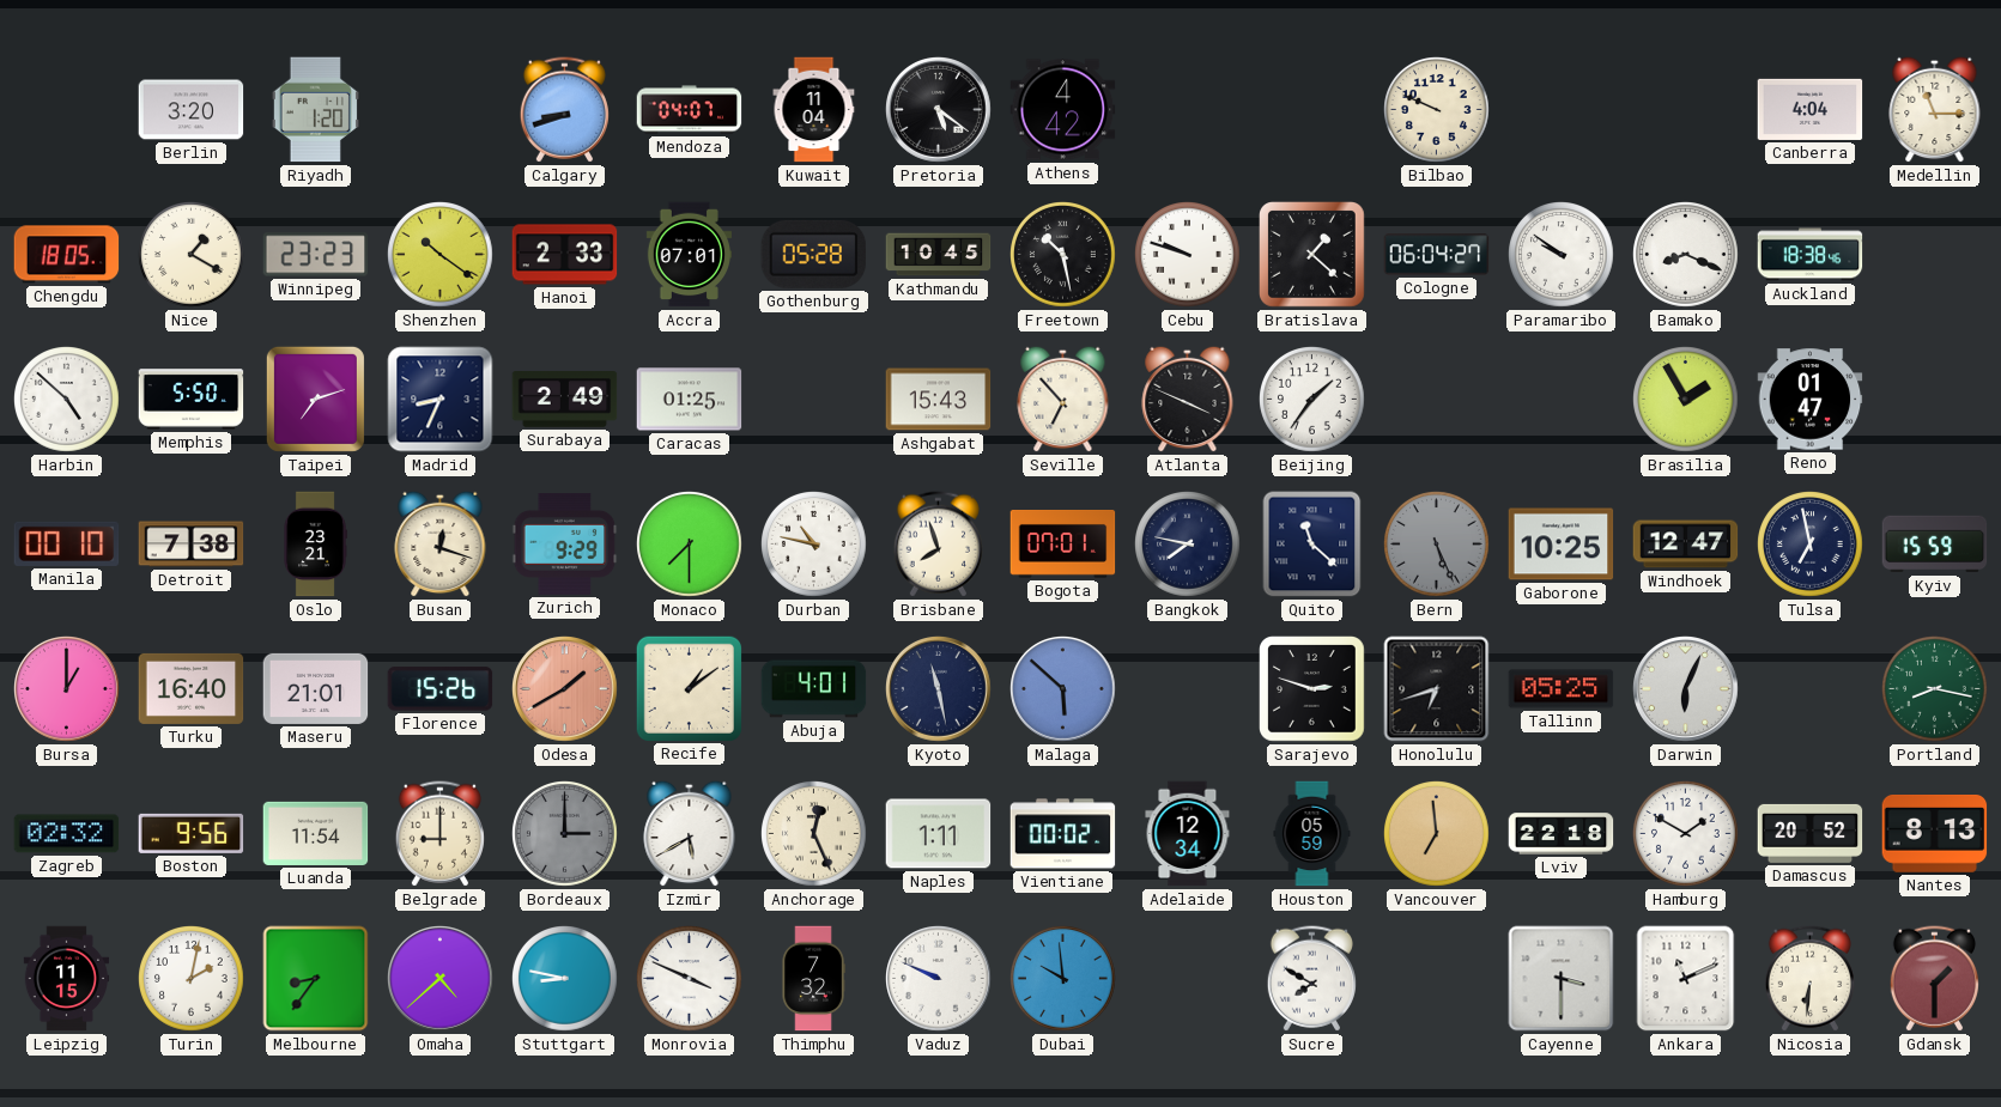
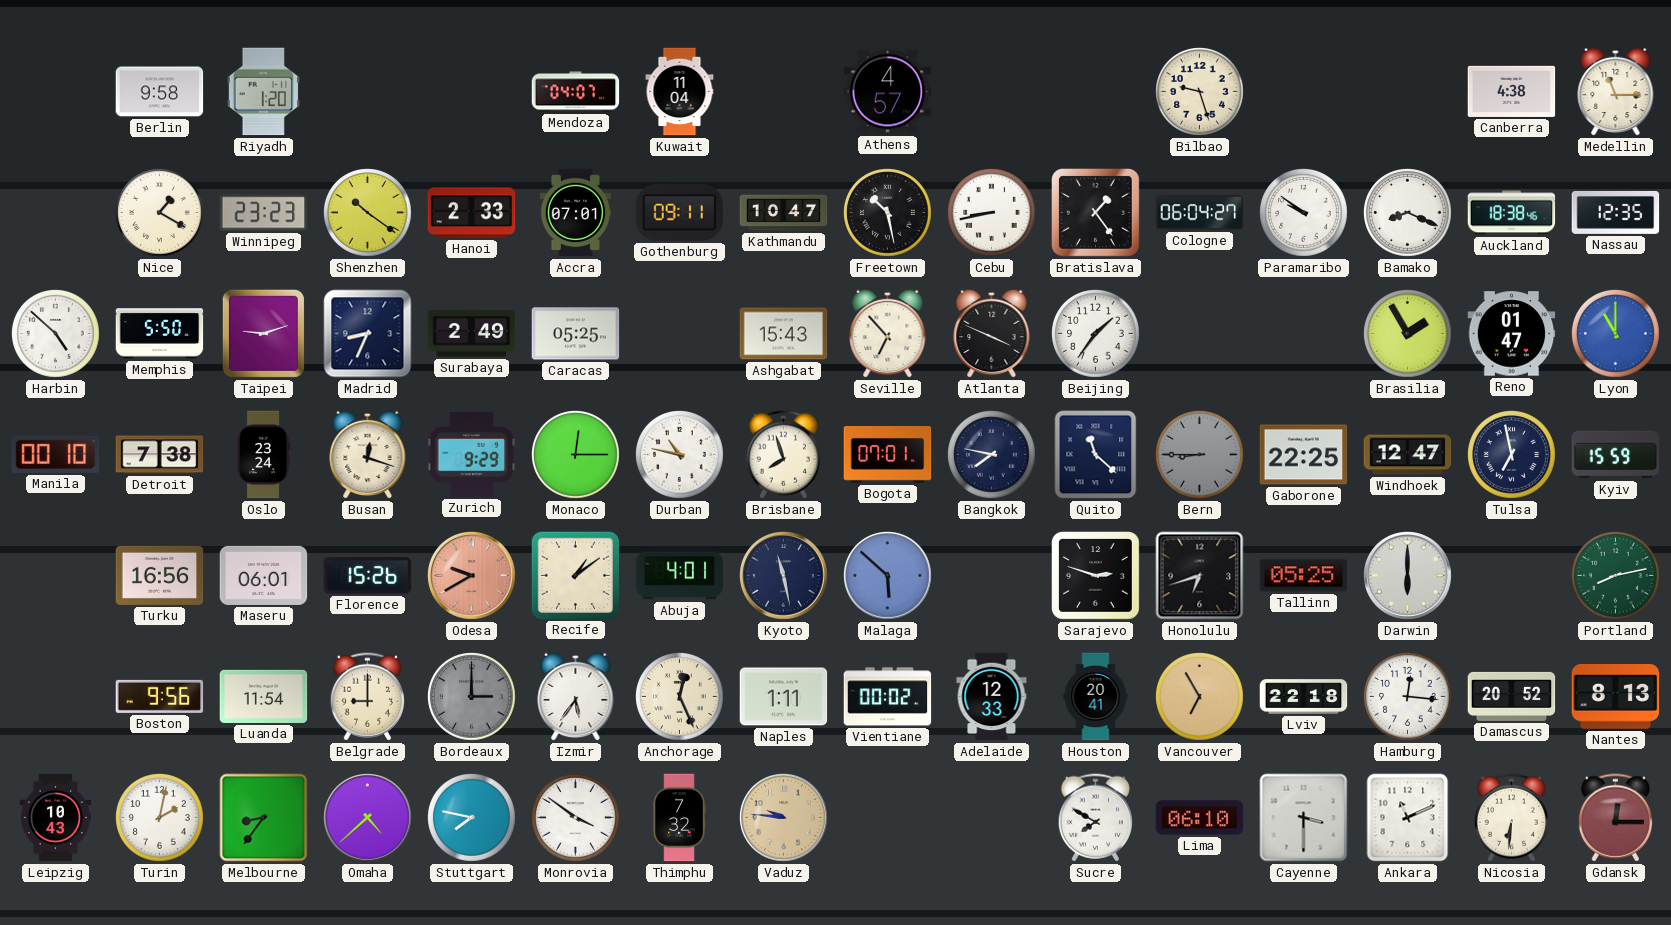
Berlin: 3:20 -> 9:58 (160, 92)
Calgary: 8:42 -> none (564, 110)
Pretoria: 5:21 -> none (939, 110)
Athens: 4:42 -> 4:57 (888, 92)
Bilbao: 9:49 -> 9:27 (1200, 92)
Canberra: 4:04 -> 4:38 (1512, 91)
Chengdu: 18:05 -> none (67, 255)
Gothenburg: 05:28 -> 09:11 (680, 212)
Kathmandu: 10:45 -> 10:47 (784, 213)
Cebu: 9:48 -> 8:43 (992, 213)
Bratislava: 1:22 -> 1:24 (1096, 213)
Nassau: none -> 12:35 (1616, 212)
Taipei: 7:12 -> 9:12 (263, 333)
Caracas: 01:25 -> 05:25 (576, 334)
Lyon: none -> 11:00 (1616, 334)
Oslo: 23:21 -> 23:24 (263, 455)
Monaco: 7:30 -> 12:15 (576, 455)
Bern: 5:26 -> 8:45 (1200, 455)
Gaborone: 10:25 -> 22:25 (1304, 455)
Bursa: 1:00 -> none (67, 689)
Turku: 16:40 -> 16:56 (160, 575)
Maseru: 21:01 -> 06:01 (264, 575)
Odesa: 1:40 -> 9:40 (472, 576)
Darwin: 6:04 -> 6:00 (1408, 576)
Portland: 8:17 -> 8:13 (1616, 576)
Zagreb: 02:32 -> none (67, 834)
Izmir: 5:40 -> 5:36 (576, 696)
Adelaide: 12:34 -> 12:33 (992, 697)
Houston: 05:59 -> 20:41 (1096, 697)
Vancouver: 6:59 -> 6:55 (1200, 697)
Hamburg: 1:50 -> 12:16 (1408, 697)
Leipzig: 11:15 -> 10:43 (56, 818)
Stuttgart: 8:47 -> 7:47 (472, 818)
Monrovia: 3:49 -> 3:51 (576, 818)
Vaduz: 9:49 -> 9:46 (784, 818)
Vaduz dial: white -> champagne (784, 818)
Dubai: 9:59 -> none (1063, 979)
Lima: none -> 06:10 (1200, 818)
Gdansk: 1:30 -> 12:15 (1615, 818)
